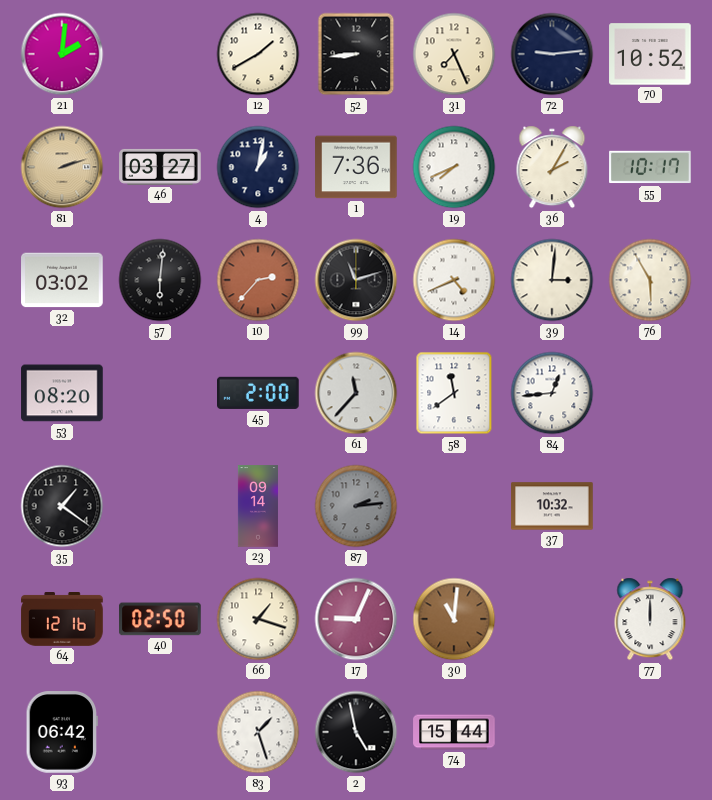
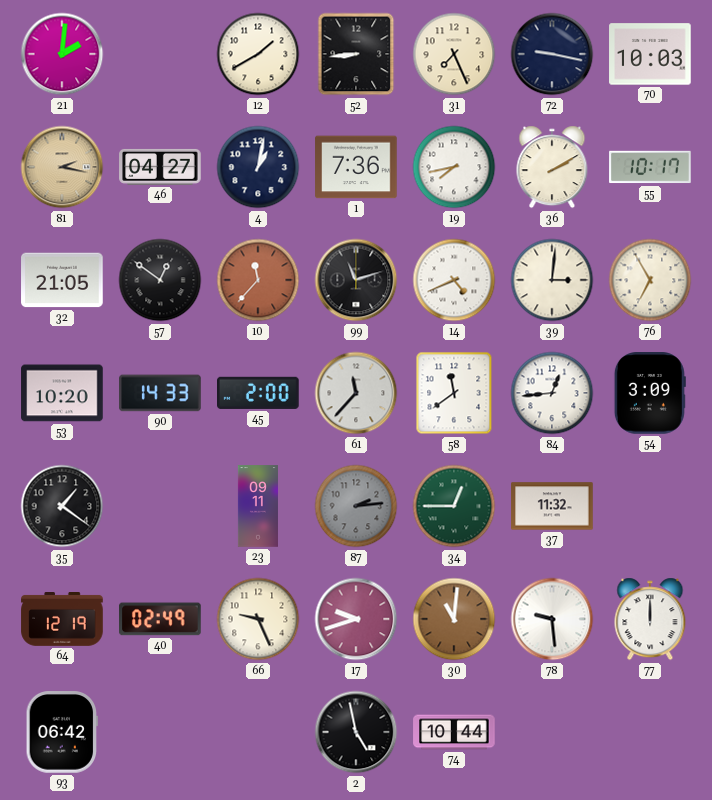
72: 9:14 -> 9:17 (552, 54)
70: 10:52 -> 10:03 (650, 54)
81: 2:12 -> 2:17 (62, 167)
46: 03:27 -> 04:27 (160, 167)
19: 7:41 -> 7:43 (454, 167)
36: 2:05 -> 2:10 (552, 167)
32: 03:02 -> 21:05 (62, 280)
57: 6:01 -> 12:51 (160, 280)
10: 2:37 -> 11:37 (258, 280)
76: 5:55 -> 6:55 (650, 280)
53: 08:20 -> 10:20 (62, 393)
90: none -> 14:33 (160, 393)
54: none -> 3:09 (650, 393)
23: 09:14 -> 09:11 (258, 506)
34: none -> 12:45 (454, 506)
37: 10:32 -> 11:32 (552, 506)
64: 12:16 -> 12:19 (62, 620)
40: 02:50 -> 02:49 (160, 619)
66: 1:18 -> 9:26 (258, 619)
17: 9:04 -> 9:42 (356, 619)
78: none -> 9:29 (552, 619)
83: 1:27 -> none (258, 732)
74: 15:44 -> 10:44 (454, 732)
